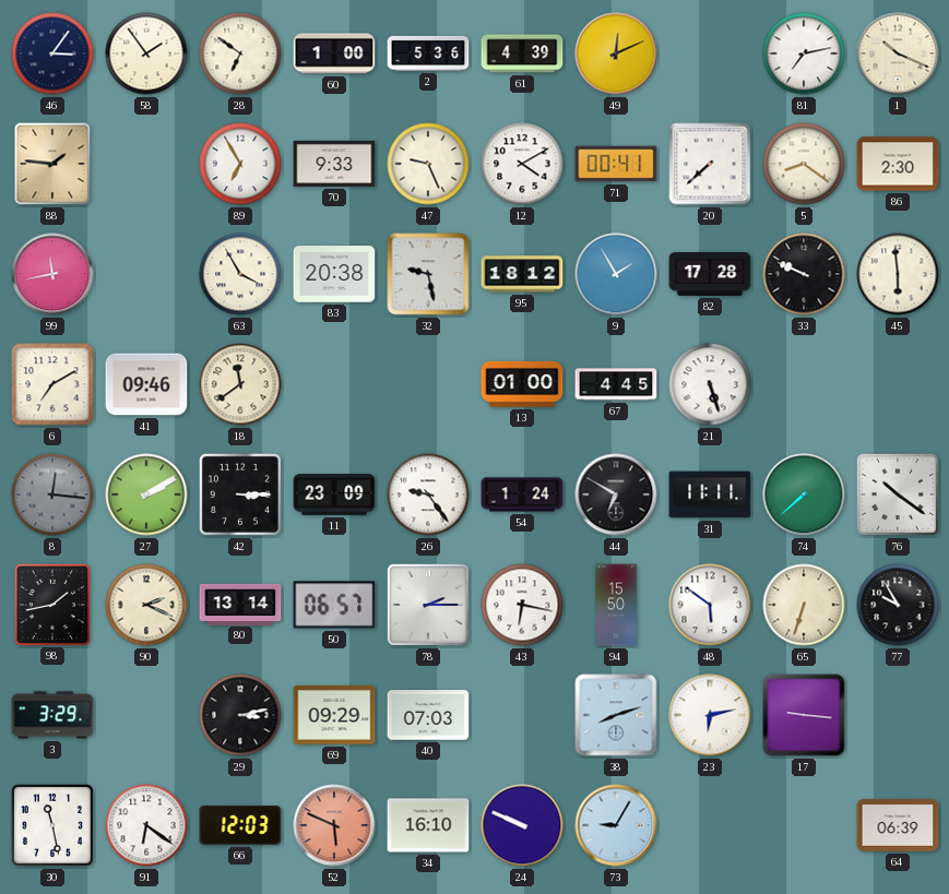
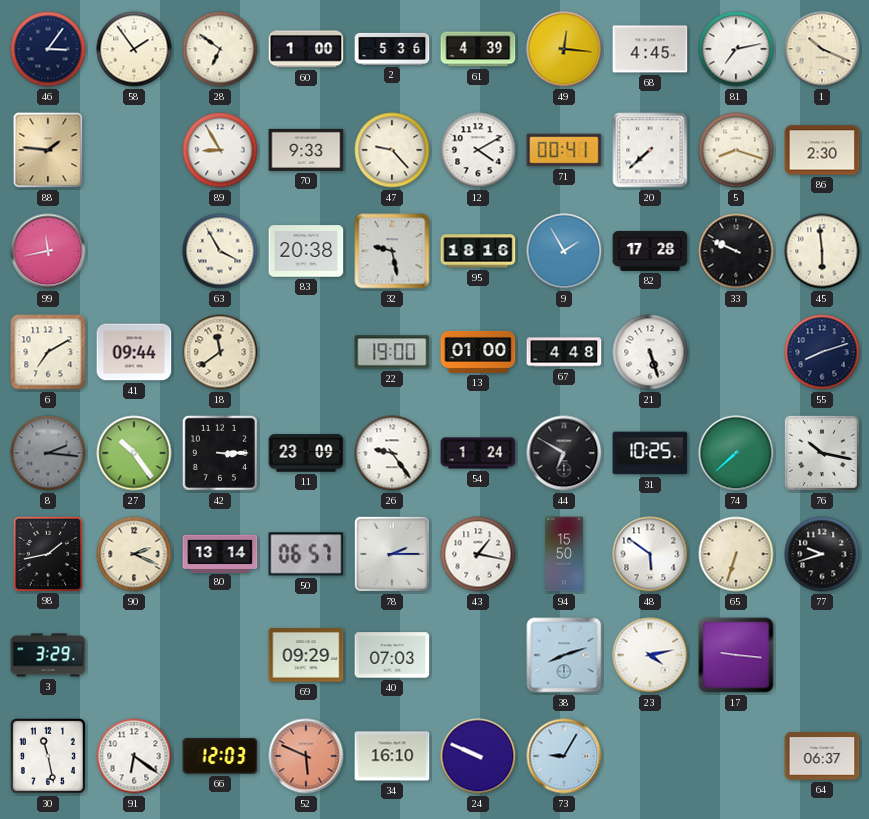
49: 12:11 -> 12:16 (564, 49)
68: none -> 4:45 (650, 49)
89: 6:55 -> 8:55 (220, 150)
47: 9:26 -> 9:23 (392, 150)
5: 8:21 -> 8:18 (736, 150)
95: 18:12 -> 18:16 (478, 251)
41: 09:46 -> 09:44 (134, 352)
22: none -> 19:00 (392, 352)
67: 4:45 -> 4:48 (564, 352)
55: none -> 8:12 (822, 352)
8: 12:16 -> 2:16 (48, 453)
27: 2:10 -> 10:24 (134, 453)
31: 11:11 -> 10:25 (650, 453)
76: 10:21 -> 10:17 (822, 453)
43: 6:17 -> 1:17 (478, 554)
77: 9:55 -> 9:42 (822, 554)
29: 3:13 -> none (240, 715)
23: 6:13 -> 4:13 (650, 655)
64: 06:39 -> 06:37 (822, 756)
